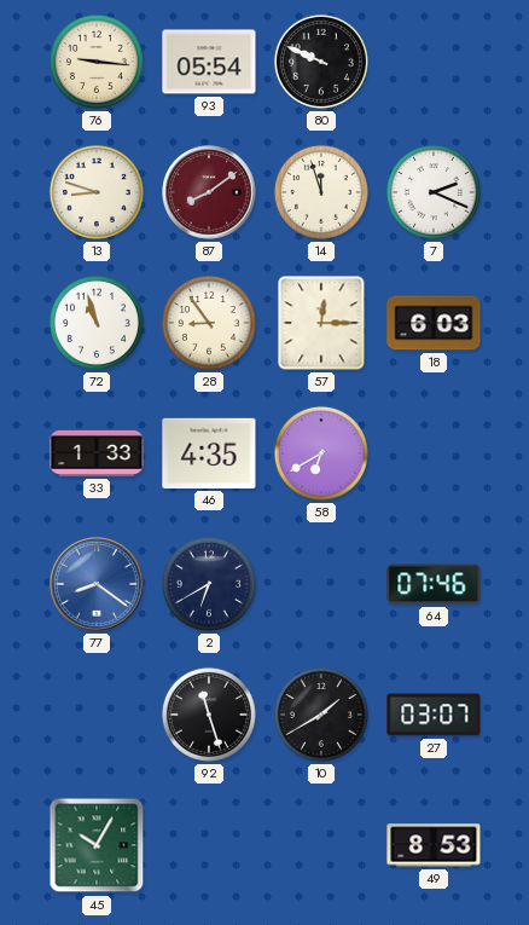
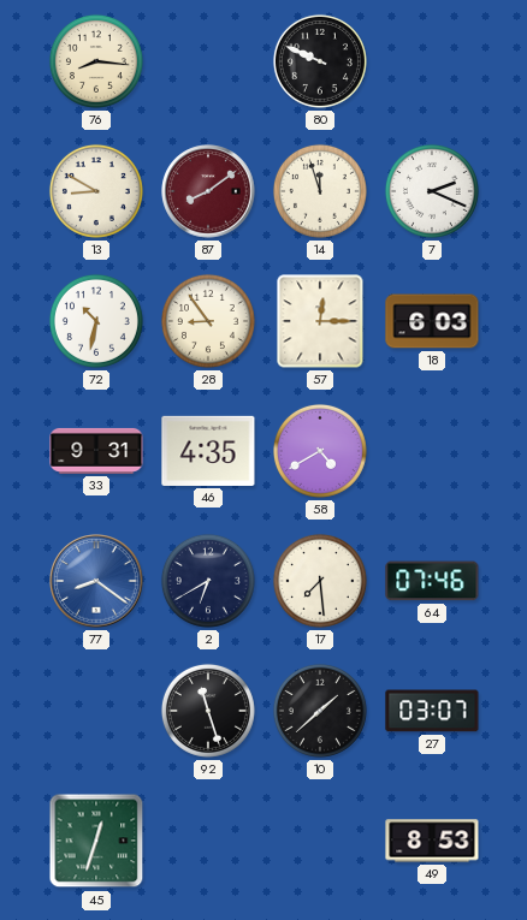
76: 9:16 -> 8:16 (96, 61)
93: 05:54 -> none (209, 62)
13: 8:48 -> 8:50 (96, 191)
72: 10:57 -> 10:32 (96, 321)
33: 1:33 -> 9:31 (96, 451)
58: 6:40 -> 4:40 (320, 451)
17: none -> 7:29 (320, 581)
10: 1:40 -> 1:38 (320, 711)
45: 10:05 -> 12:33 (96, 841)
